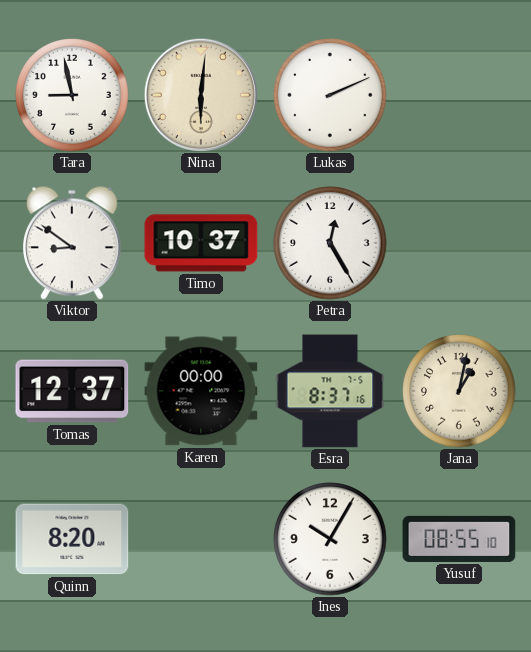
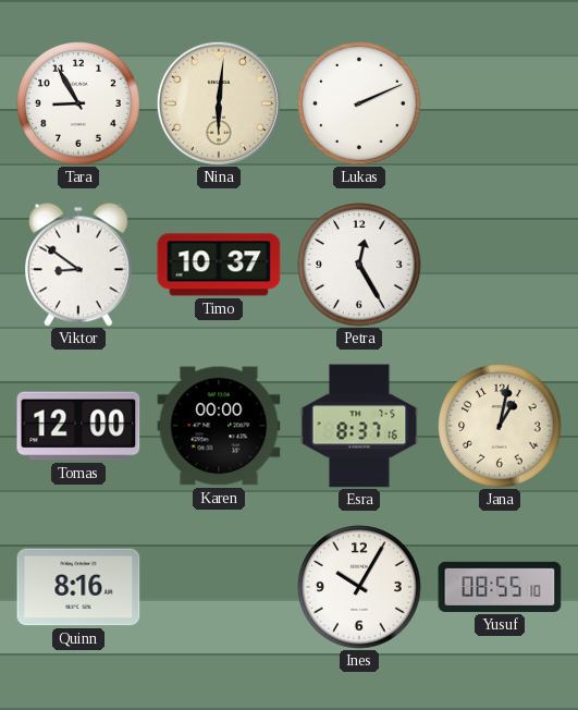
Tara: 8:58 -> 8:55 (78, 103)
Tomas: 12:37 -> 12:00 (78, 426)
Quinn: 8:20 -> 8:16 (78, 587)
